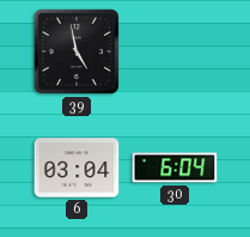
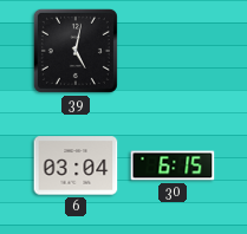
39: 4:58 -> 5:02 (76, 51)
30: 6:04 -> 6:15 (173, 165)
